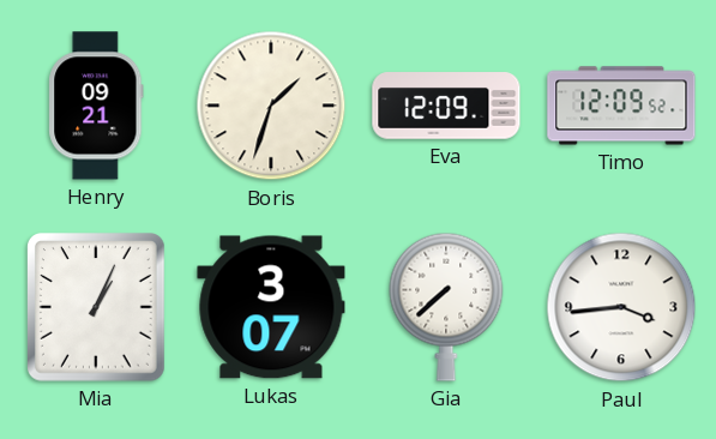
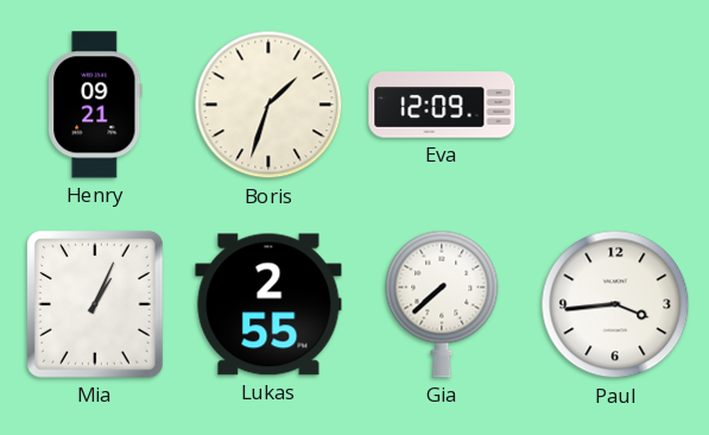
Timo: 12:09 -> none (621, 106)
Lukas: 3:07 -> 2:55 (268, 304)
